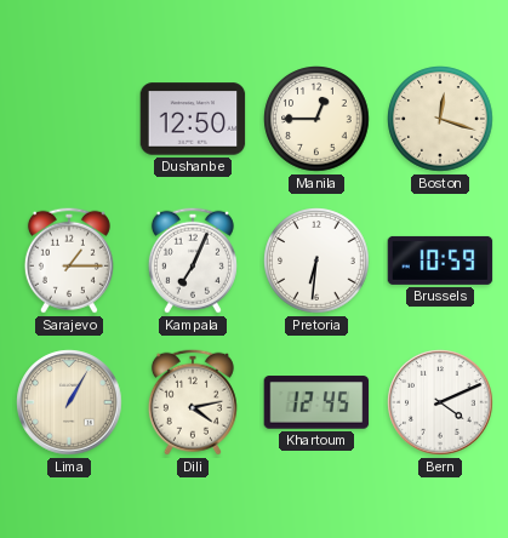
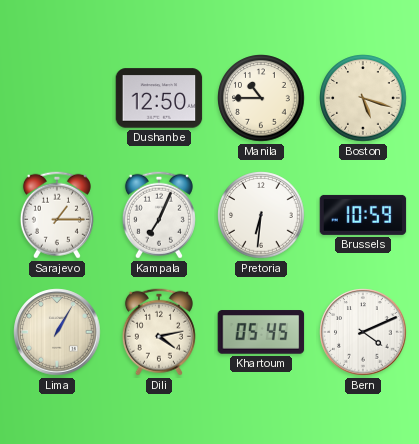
Manila: 12:45 -> 10:45 (261, 98)
Boston: 12:18 -> 5:18 (363, 98)
Khartoum: 12:45 -> 05:45 (261, 332)
